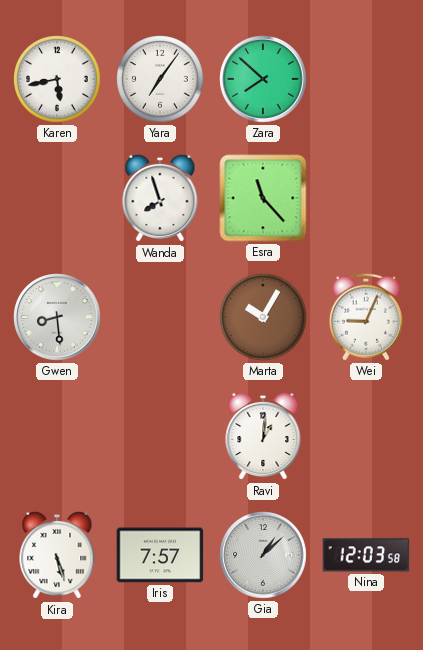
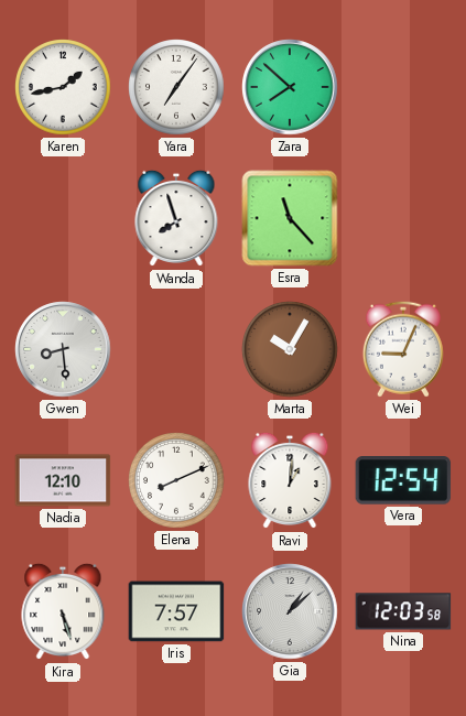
Karen: 5:43 -> 1:43 (63, 87)
Nadia: none -> 12:10 (63, 480)
Elena: none -> 8:11 (176, 480)
Vera: none -> 12:54 (403, 480)
